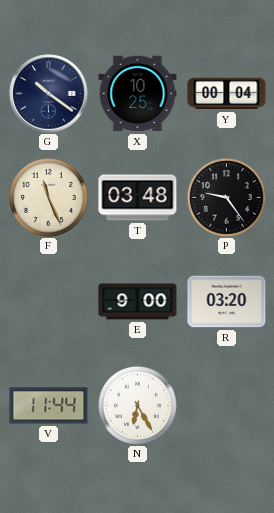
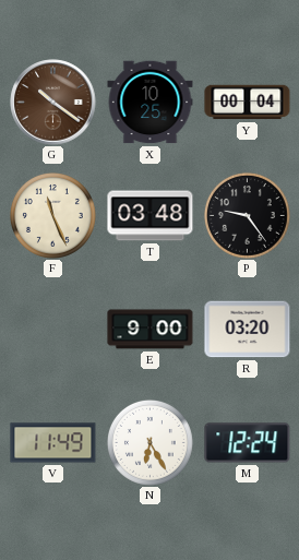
G dial: navy -> brown (53, 103)
V: 11:44 -> 11:49 (53, 443)
M: none -> 12:24 (248, 443)
